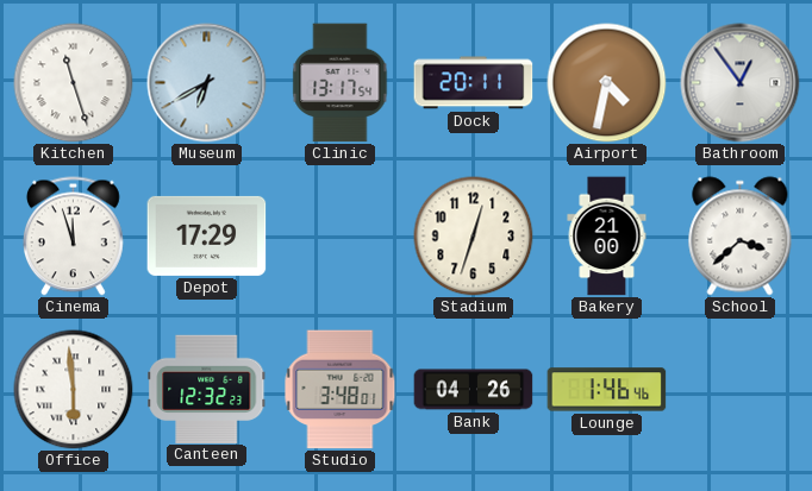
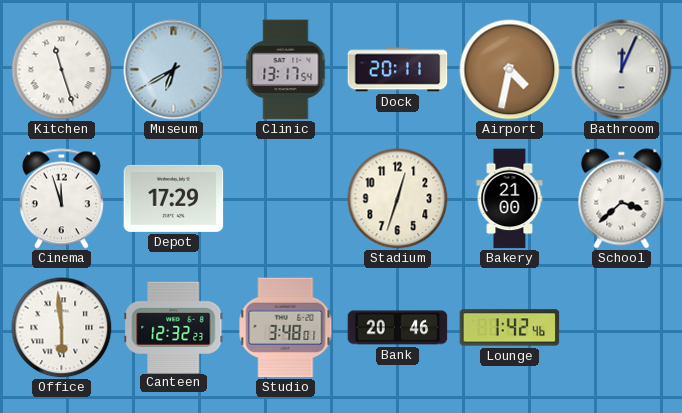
Bathroom: 12:54 -> 12:04 (622, 70)
Bank: 04:26 -> 20:46 (398, 328)
Lounge: 1:46 -> 1:42 (510, 328)
